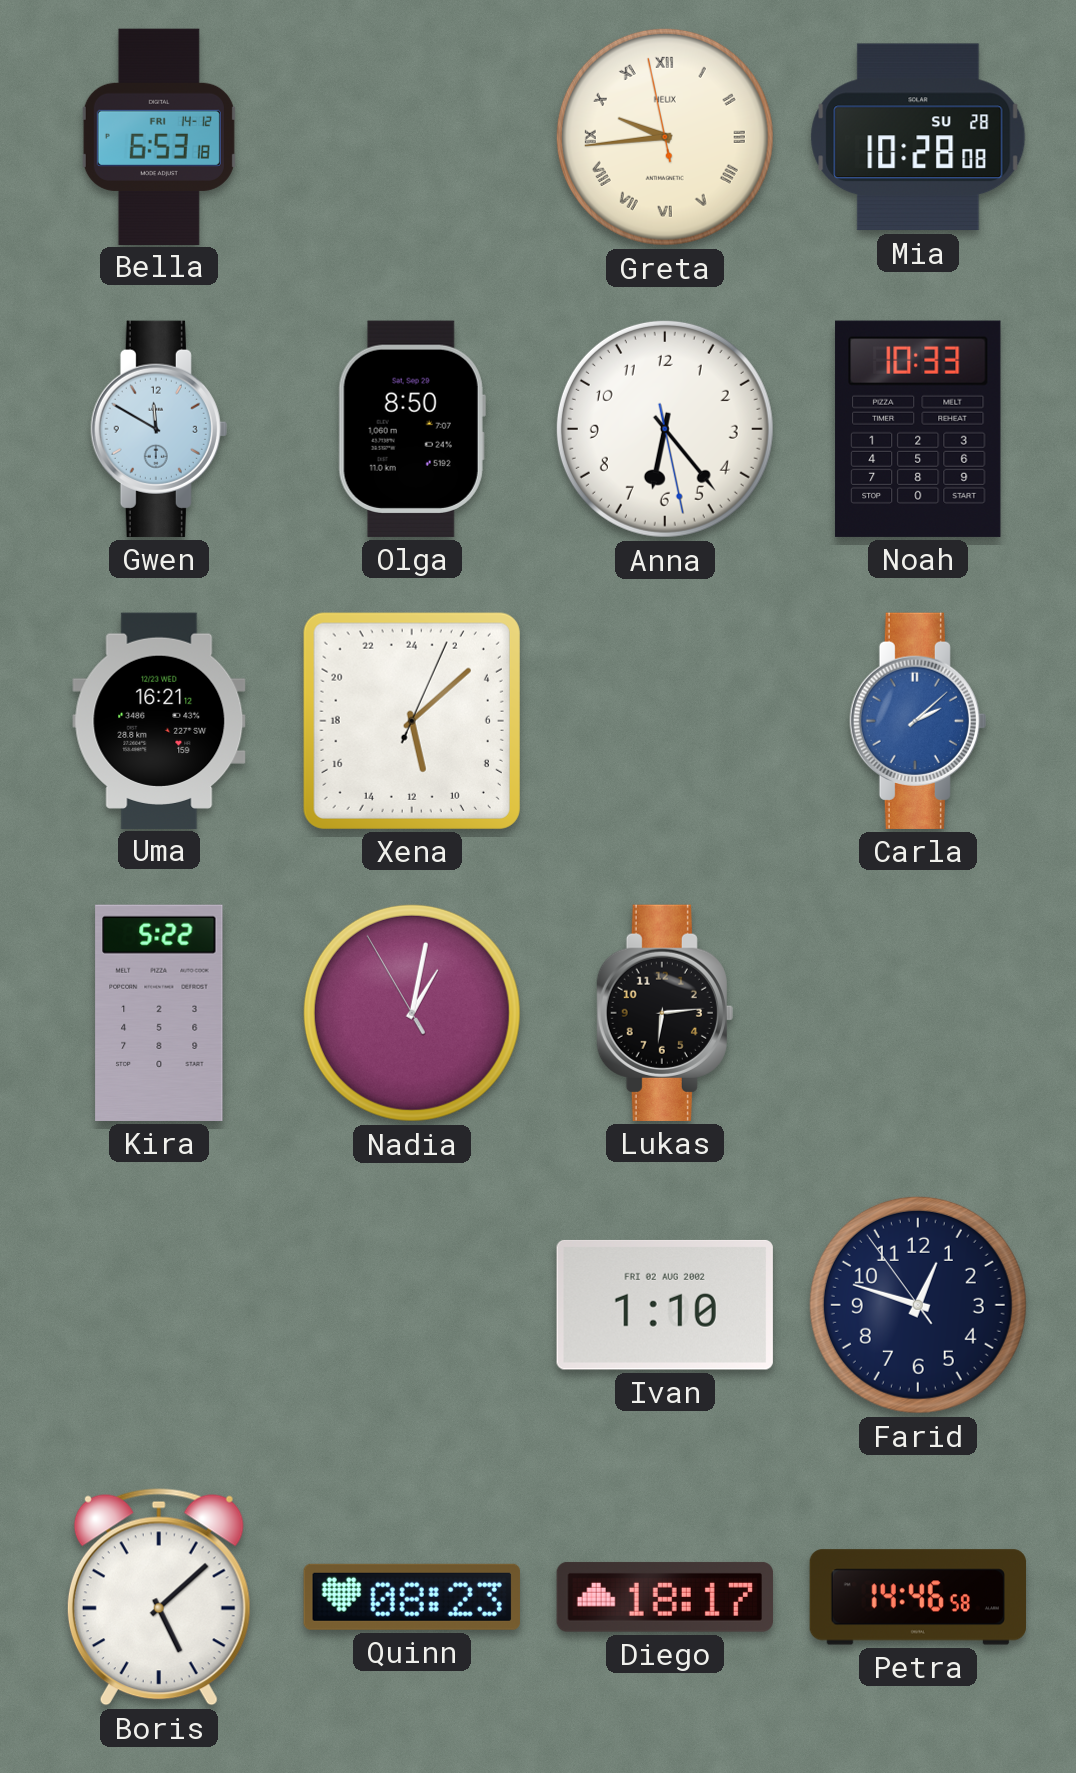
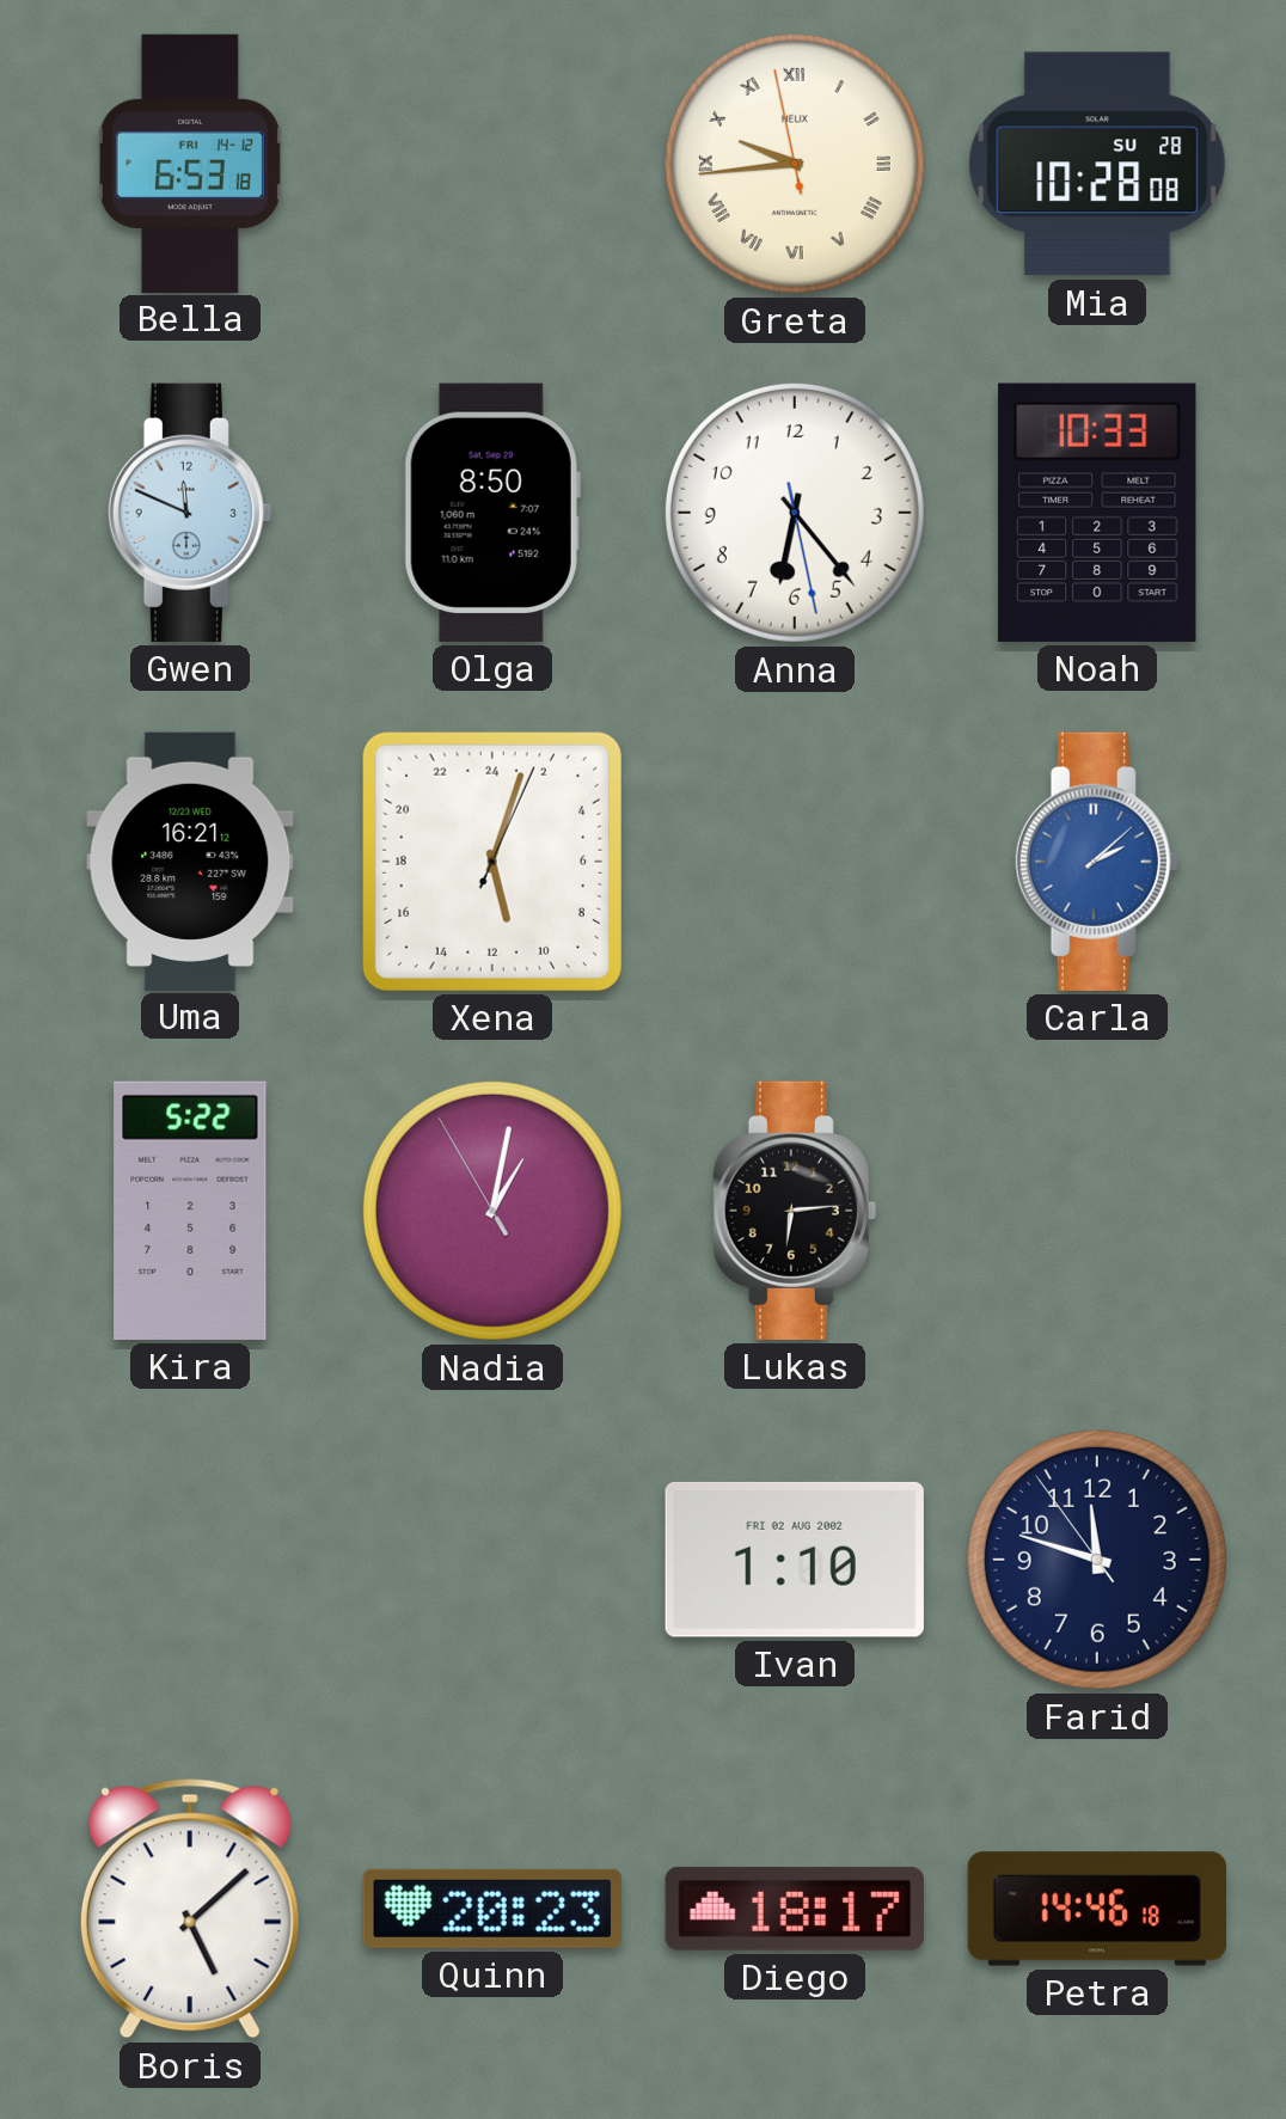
Gwen: 11:50 -> 11:49 (190, 513)
Xena: 11:08 -> 11:03 (492, 862)
Farid: 12:47 -> 11:47 (1097, 1560)
Quinn: 08:23 -> 20:23 (492, 1909)
Petra: 14:46:58 -> 14:46:18 (1096, 1909)
